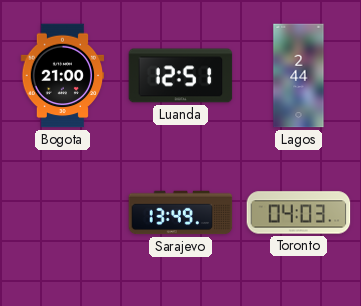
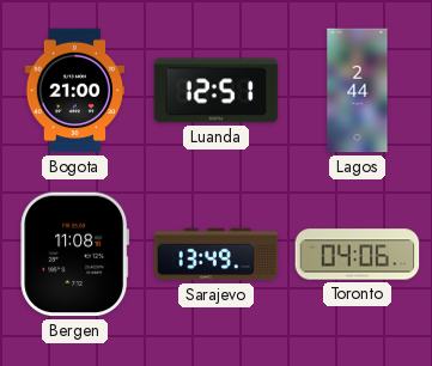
Bergen: none -> 11:08 (75, 255)
Toronto: 04:03 -> 04:06 (358, 255)
